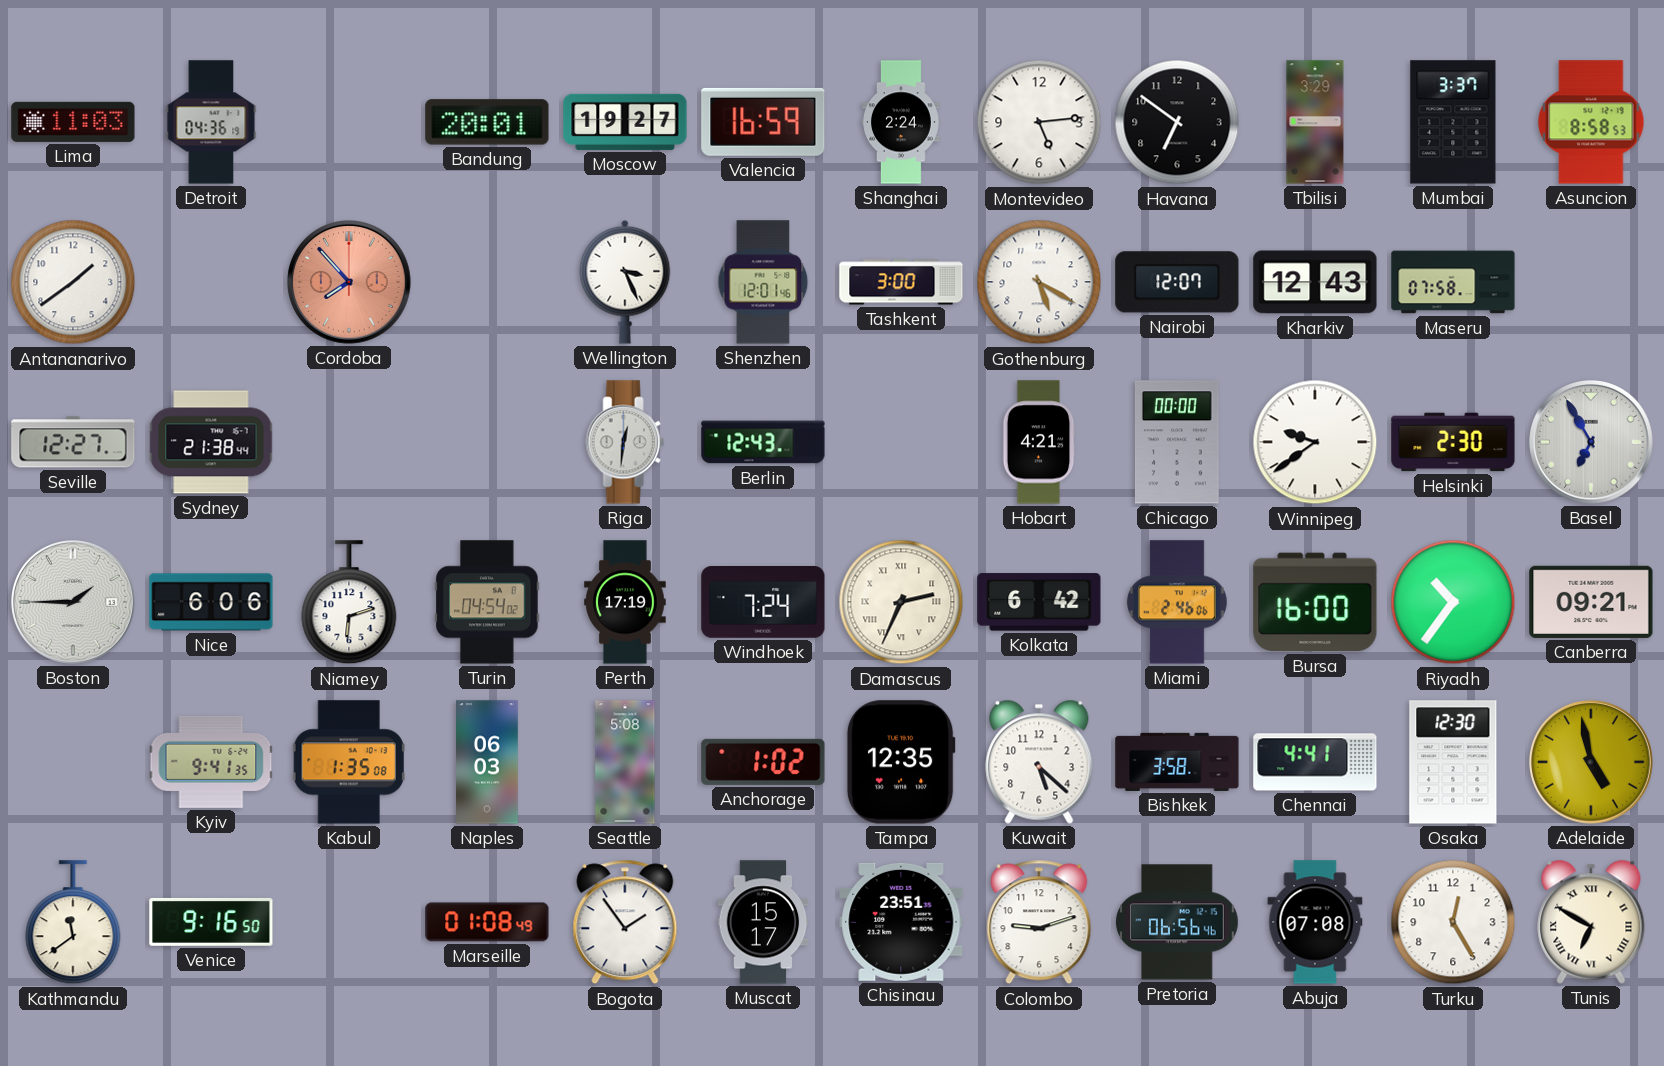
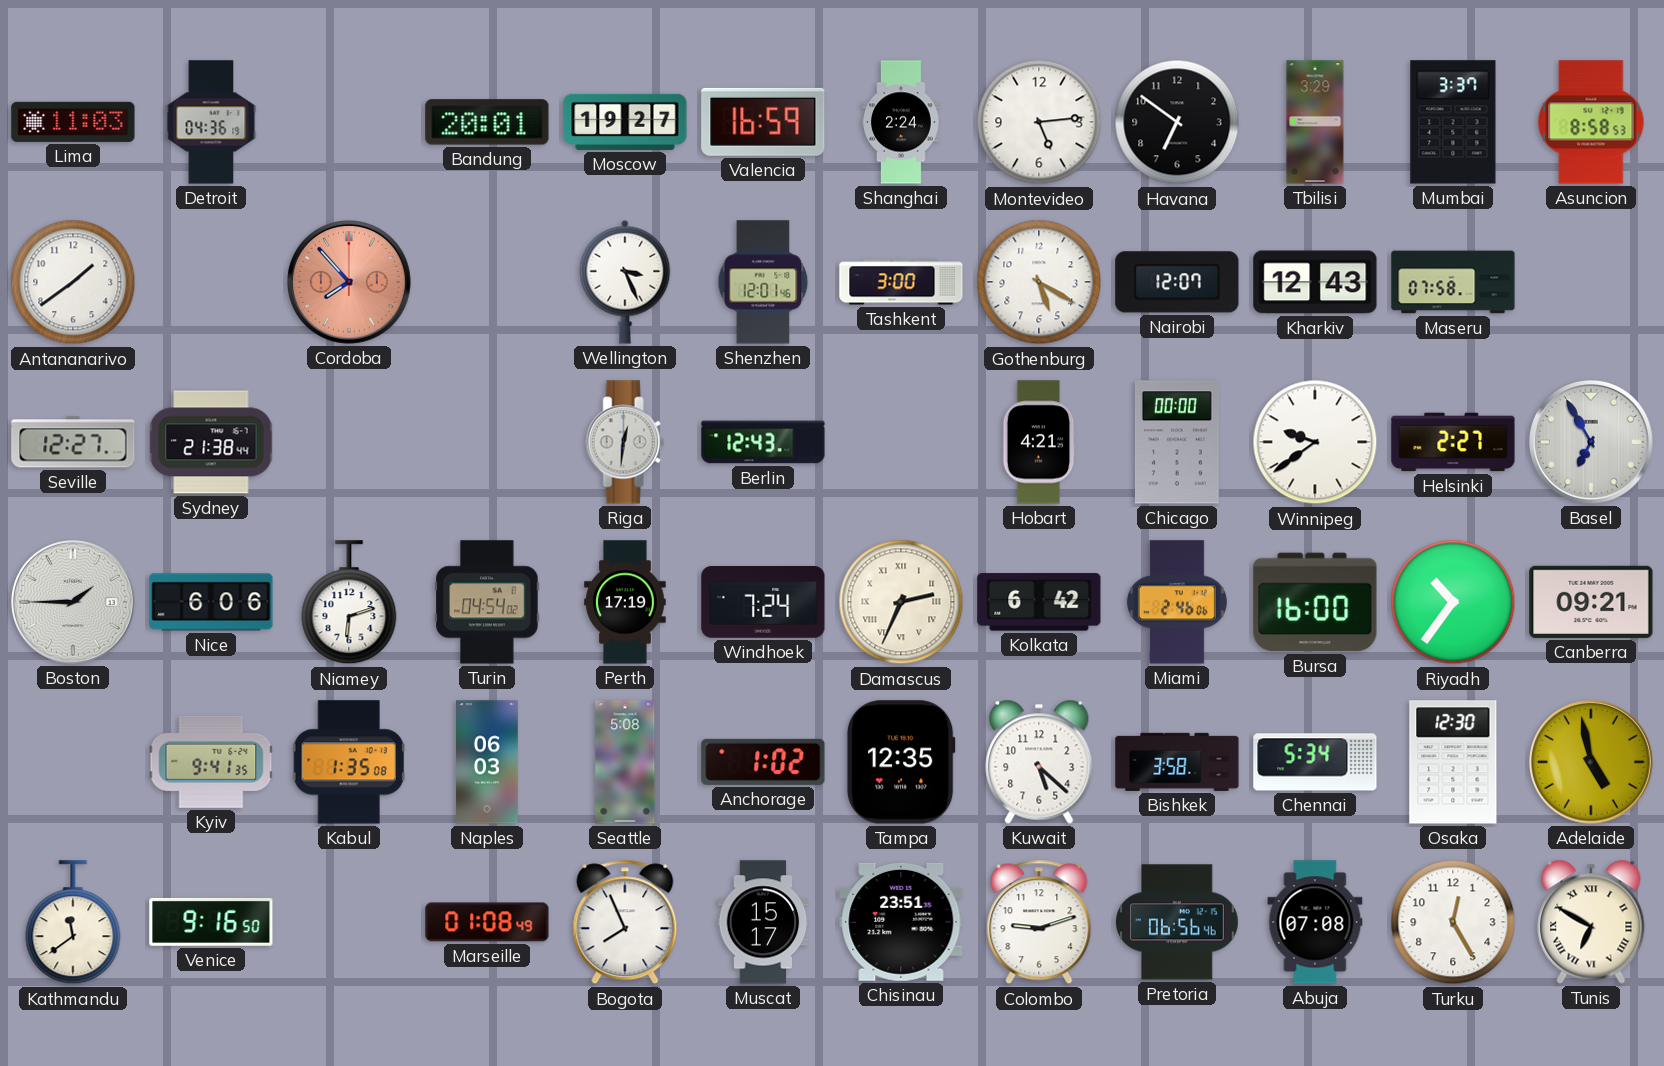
Helsinki: 2:30 -> 2:27 (1453, 442)
Chennai: 4:41 -> 5:34 (1315, 762)
Bogota: 1:54 -> 7:56 (625, 922)
